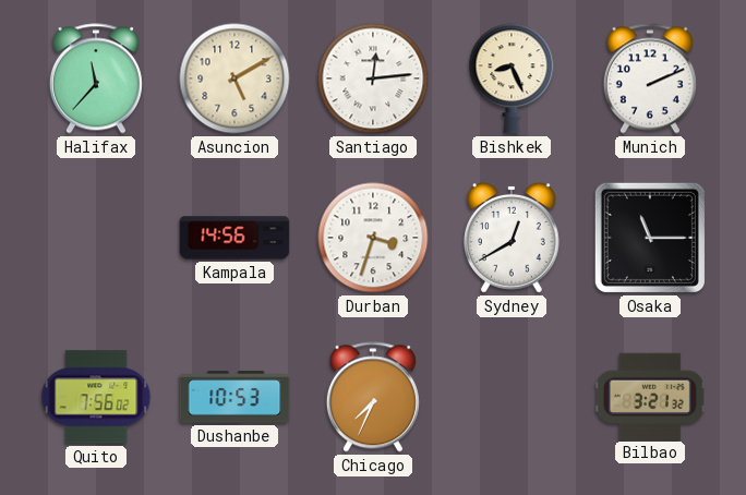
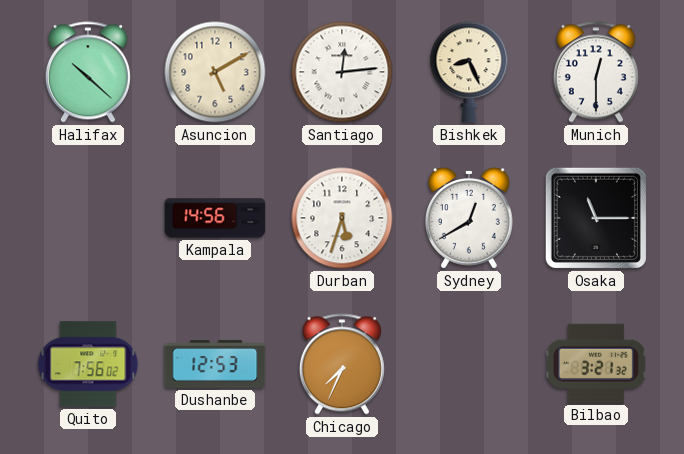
Halifax: 11:37 -> 10:22 (88, 72)
Munich: 2:11 -> 12:30 (596, 72)
Durban: 3:33 -> 5:33 (342, 218)
Dushanbe: 10:53 -> 12:53 (215, 364)
